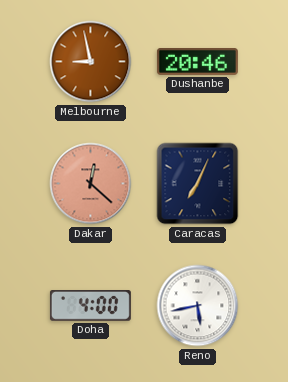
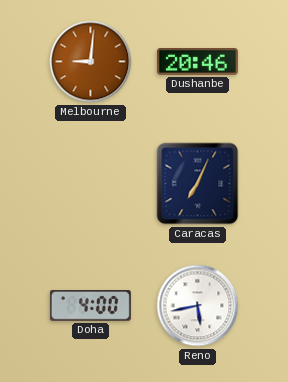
Melbourne: 8:58 -> 9:01 (91, 62)
Dakar: 12:22 -> none (91, 184)
